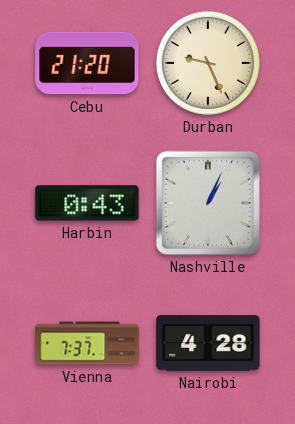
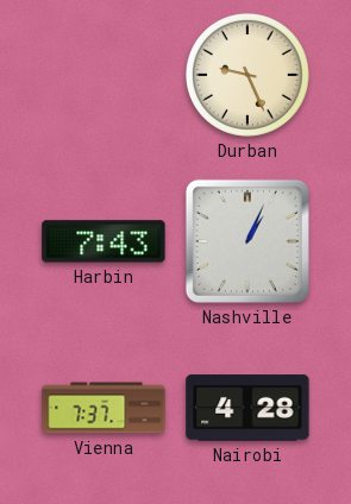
Cebu: 21:20 -> none (87, 63)
Harbin: 0:43 -> 7:43 (104, 241)
